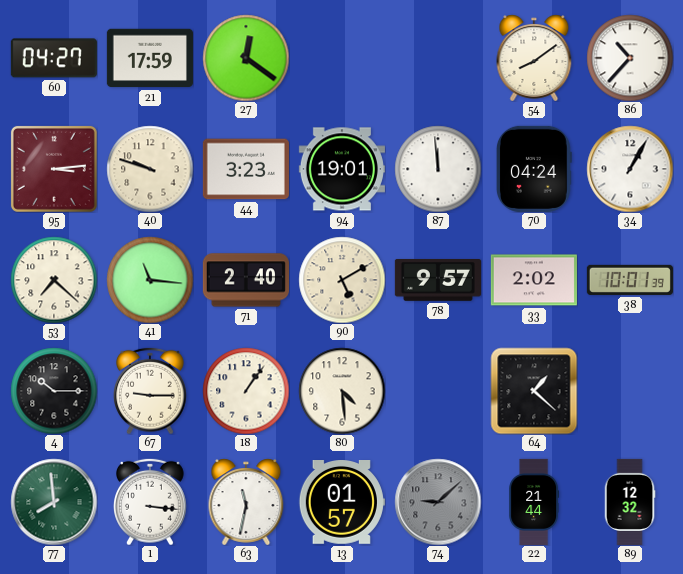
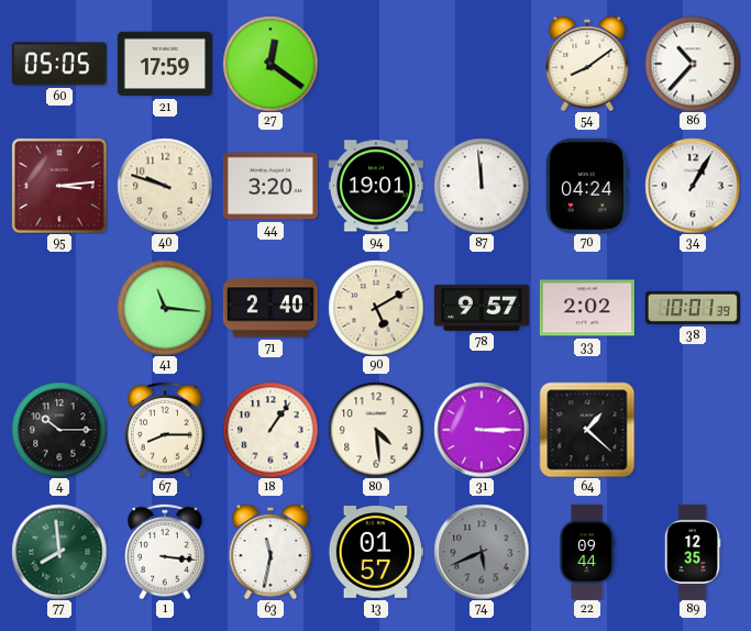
60: 04:27 -> 05:05 (59, 64)
44: 3:23 -> 3:20 (270, 186)
53: 7:22 -> none (54, 280)
67: 9:15 -> 8:15 (166, 430)
31: none -> 3:15 (482, 430)
74: 9:08 -> 5:41 (482, 552)
22: 21:44 -> 09:44 (587, 551)
89: 12:32 -> 12:35 (693, 552)
